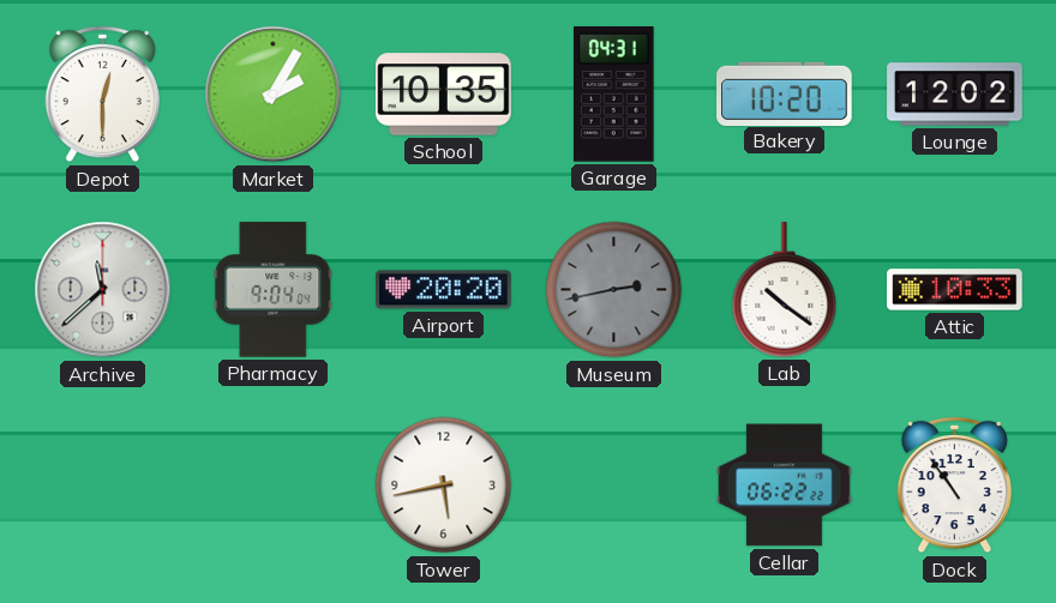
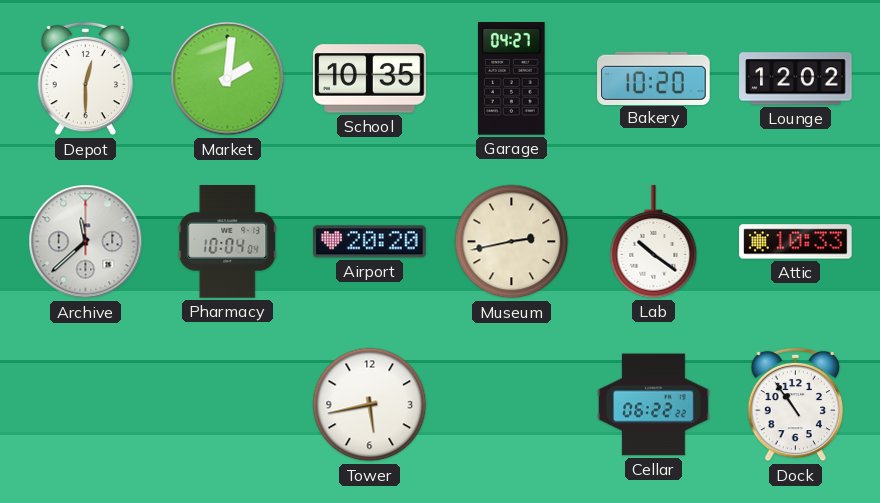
Market: 2:05 -> 2:01 (228, 79)
Garage: 04:31 -> 04:27 (512, 79)
Pharmacy: 9:04 -> 10:04 (228, 242)
Museum dial: grey -> cream (512, 242)
